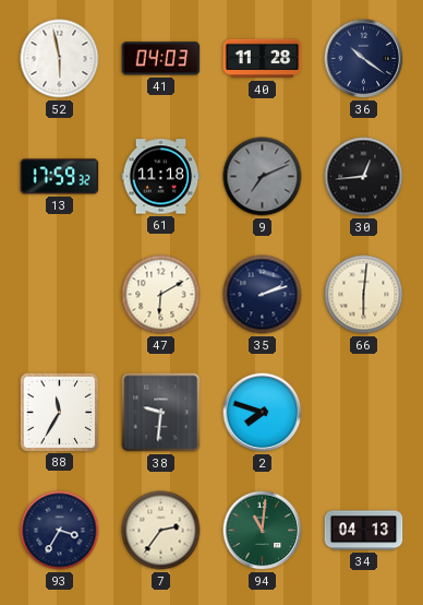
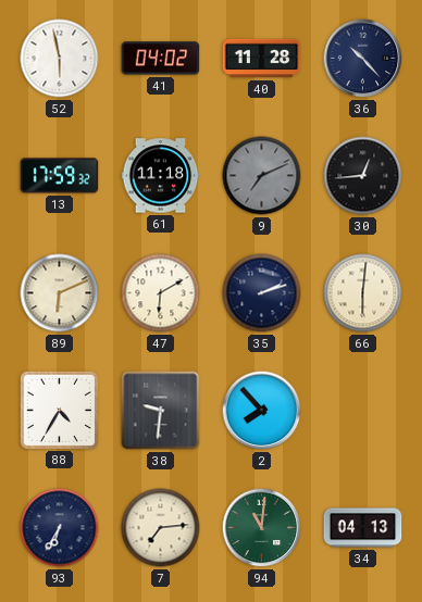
41: 04:03 -> 04:02 (161, 59)
36: 10:21 -> 10:23 (363, 59)
89: none -> 6:11 (60, 293)
88: 11:35 -> 4:35 (59, 410)
2: 7:48 -> 7:53 (262, 411)
93: 3:35 -> 6:35 (60, 528)
7: 2:36 -> 7:14 (161, 528)
